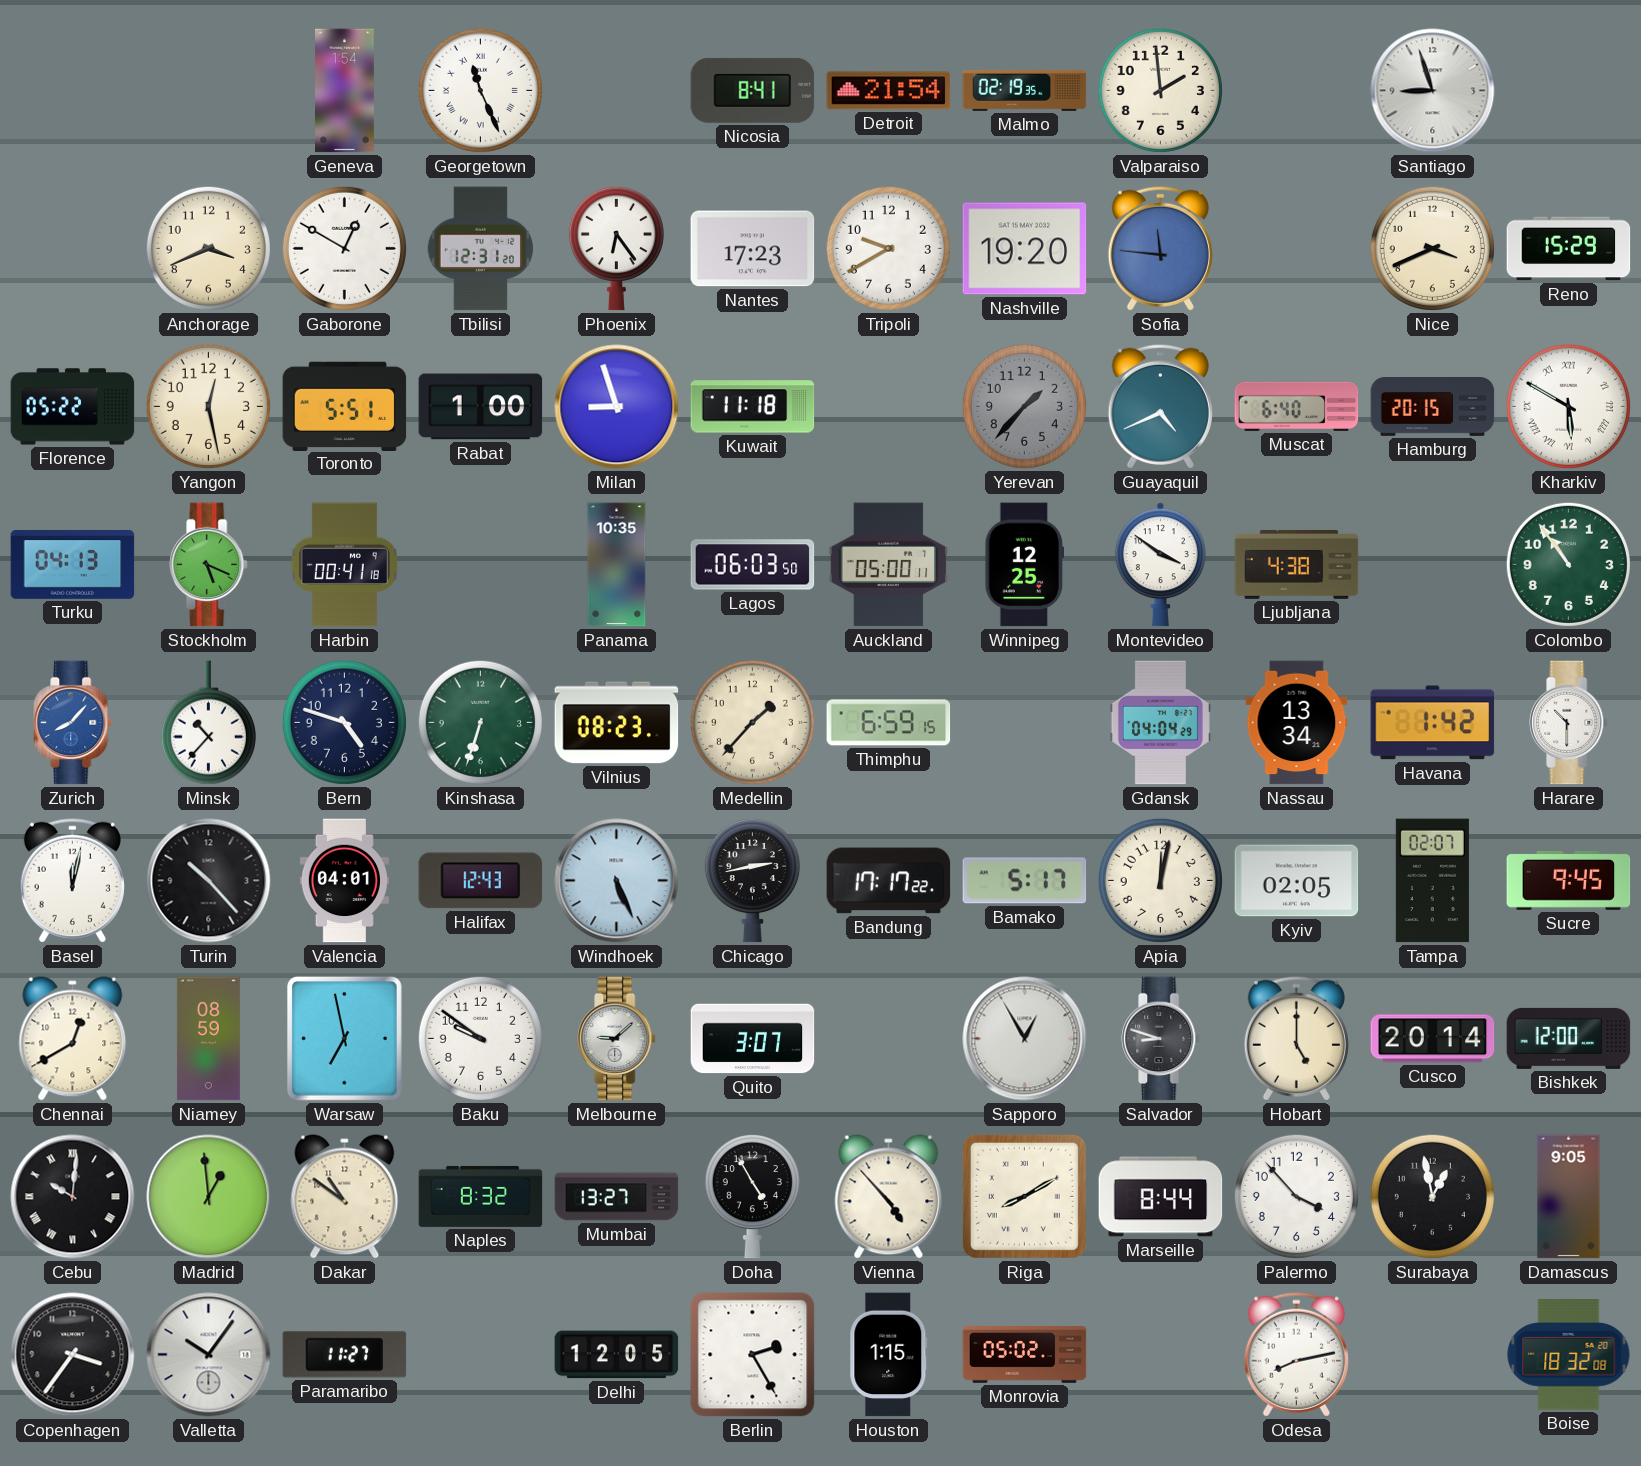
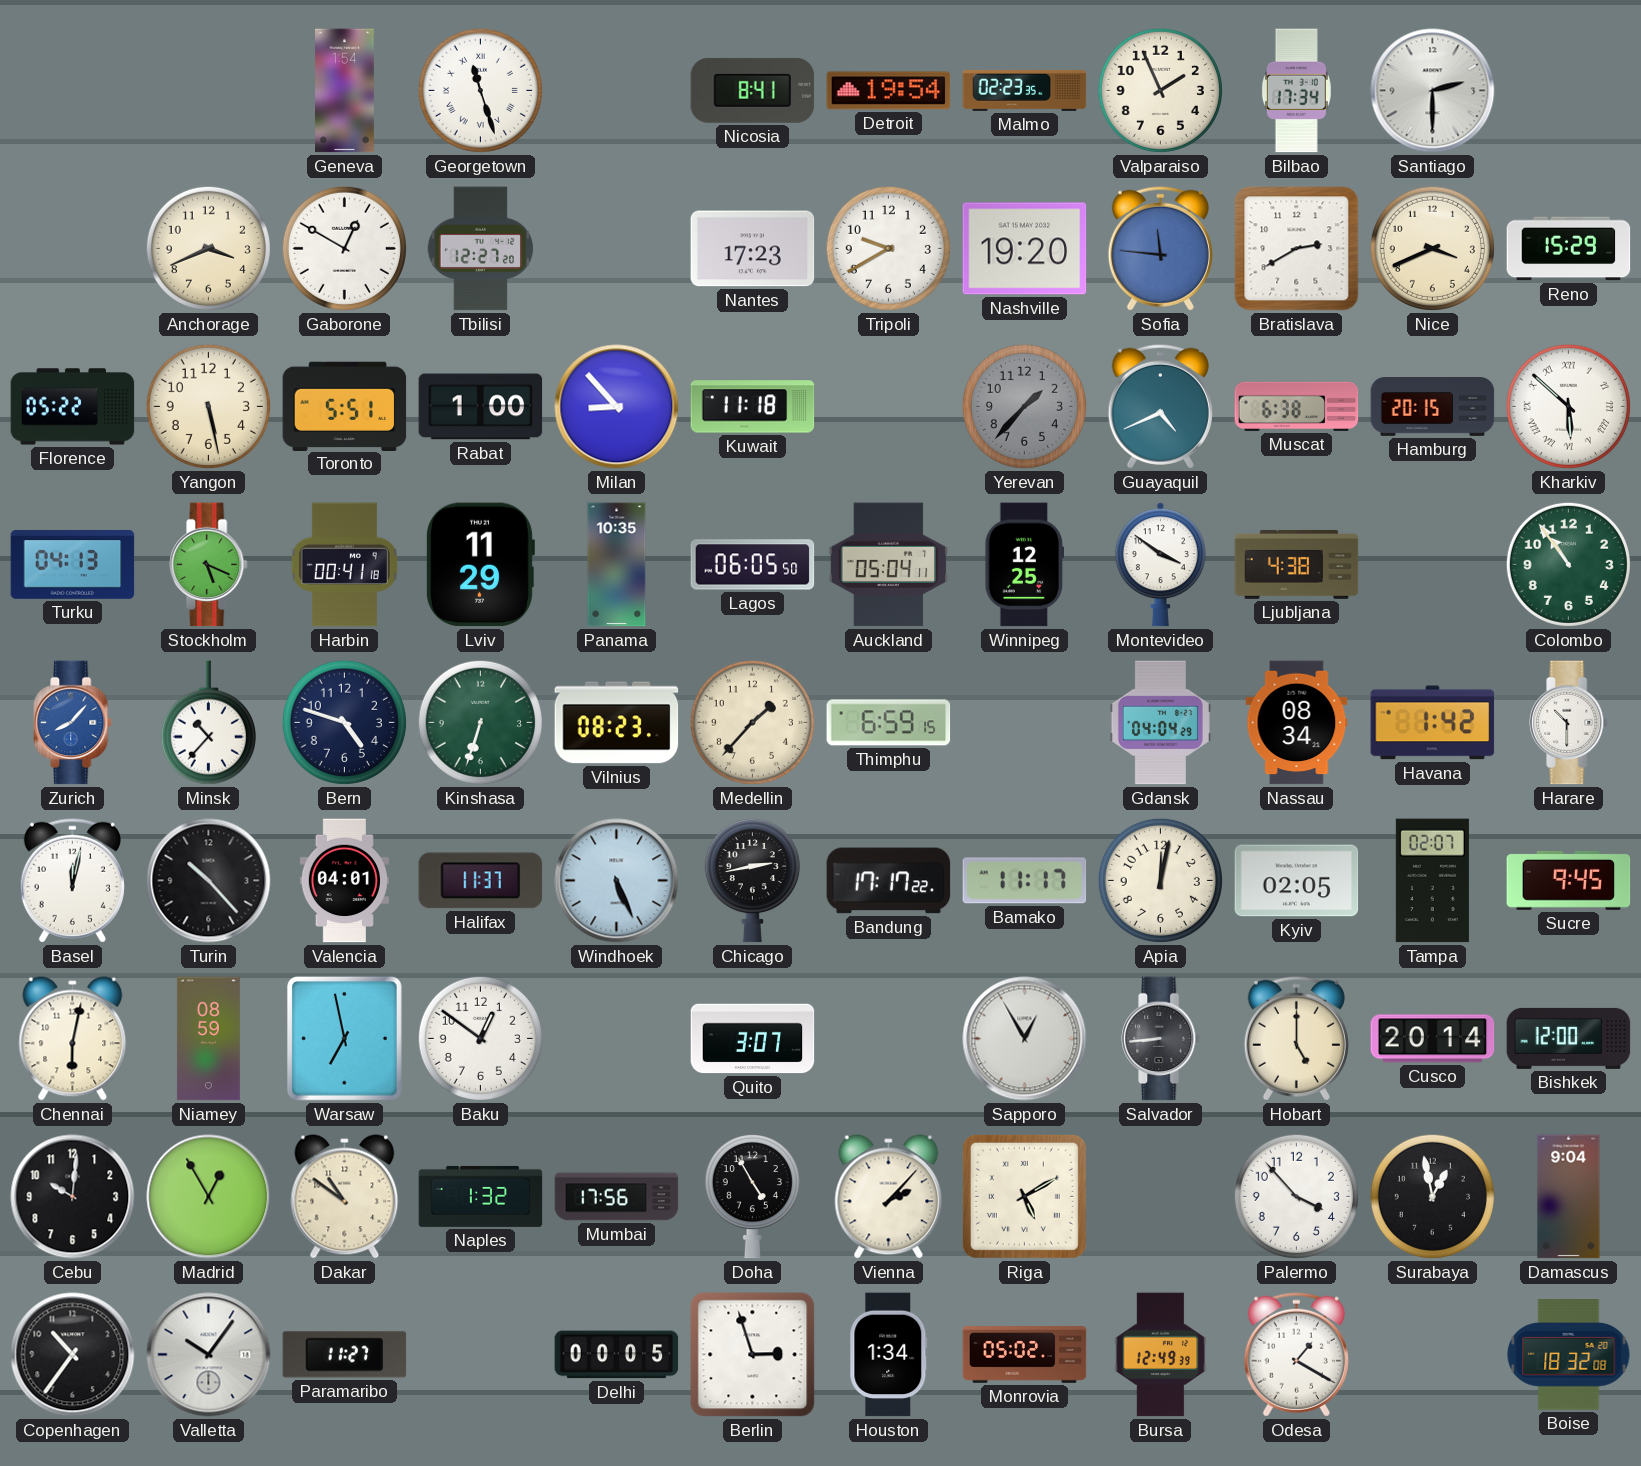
Georgetown: 11:26 -> 11:27 (480, 90)
Detroit: 21:54 -> 19:54 (889, 91)
Malmo: 02:19 -> 02:23 (1025, 90)
Valparaiso: 1:59 -> 1:56 (1160, 90)
Bilbao: none -> 17:34 (1296, 91)
Santiago: 8:57 -> 2:30 (1433, 91)
Tbilisi: 12:31 -> 12:27 (480, 249)
Phoenix: 6:24 -> none (616, 248)
Bratislava: none -> 2:40 (1297, 249)
Yangon: 12:28 -> 5:28 (208, 406)
Milan: 8:57 -> 8:53 (617, 407)
Muscat: 6:40 -> 6:38 (1297, 406)
Kharkiv: 5:50 -> 5:52 (1568, 406)
Lviv: none -> 11:29 (480, 565)
Lagos: 06:03 -> 06:05 (753, 565)
Auckland: 05:00 -> 05:04 (889, 565)
Nassau: 13:34 -> 08:34 (1297, 723)
Halifax: 12:43 -> 11:37 (481, 881)
Bamako: 5:17 -> 11:17 (1025, 881)
Chennai: 12:40 -> 6:02 (73, 1039)
Baku: 9:51 -> 12:51 (480, 1038)
Melbourne: 9:08 -> none (617, 1039)
Salvador: 8:48 -> 8:44 (1161, 1039)
Cebu numerals: Roman -> Arabic (73, 1197)
Madrid: 12:59 -> 12:55 (209, 1197)
Naples: 8:32 -> 1:32 (481, 1196)
Mumbai: 13:27 -> 17:56 (617, 1197)
Vienna: 4:53 -> 2:07 (889, 1197)
Riga: 8:10 -> 5:10 (1024, 1196)
Marseille: 8:44 -> none (1161, 1197)
Damascus: 9:05 -> 9:04 (1569, 1197)
Copenhagen: 3:36 -> 10:36 (73, 1355)
Delhi: 12:05 -> 00:05 (617, 1355)
Berlin: 2:25 -> 2:57 (753, 1355)
Houston: 1:15 -> 1:34 (889, 1355)
Bursa: none -> 12:49 (1161, 1355)
Odesa: 8:13 -> 1:20 (1296, 1354)
